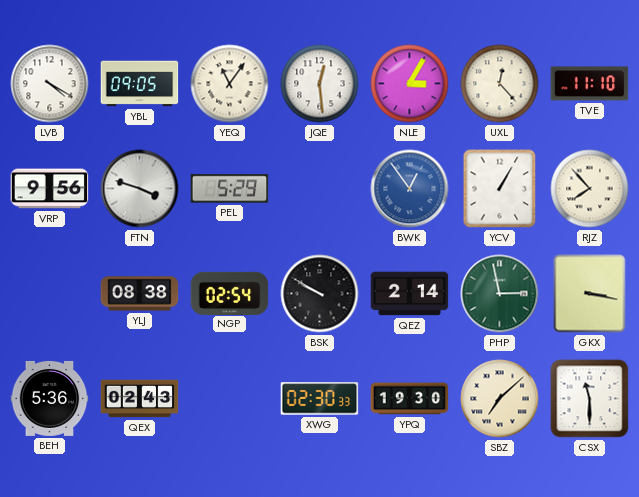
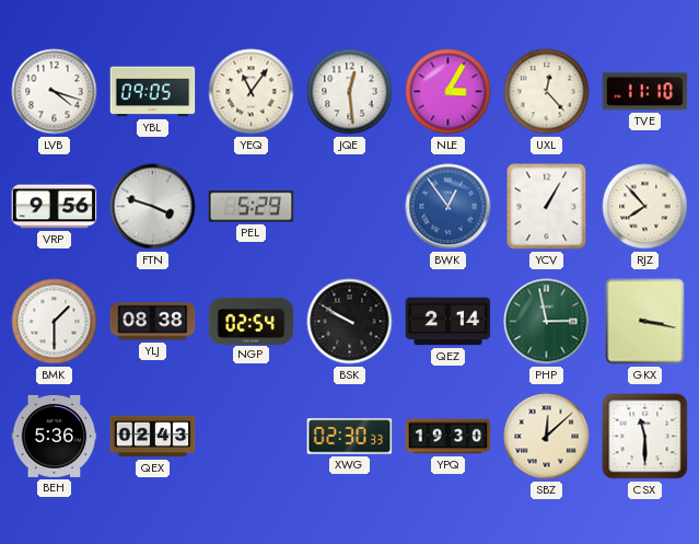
LVB: 4:20 -> 4:18 (55, 92)
BMK: none -> 1:30 (55, 322)
SBZ: 7:08 -> 12:08 (547, 437)
